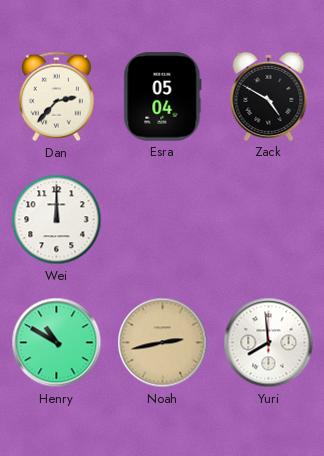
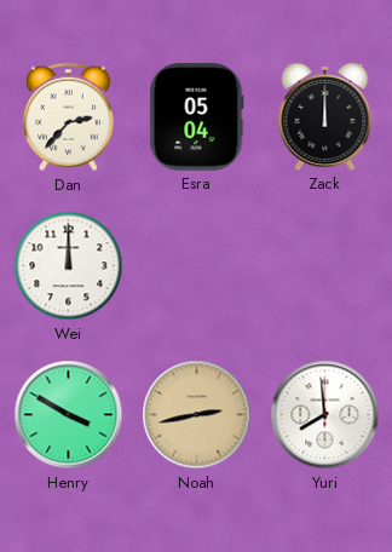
Zack: 4:50 -> 12:00 (325, 116)
Henry: 10:50 -> 3:50 (69, 415)
